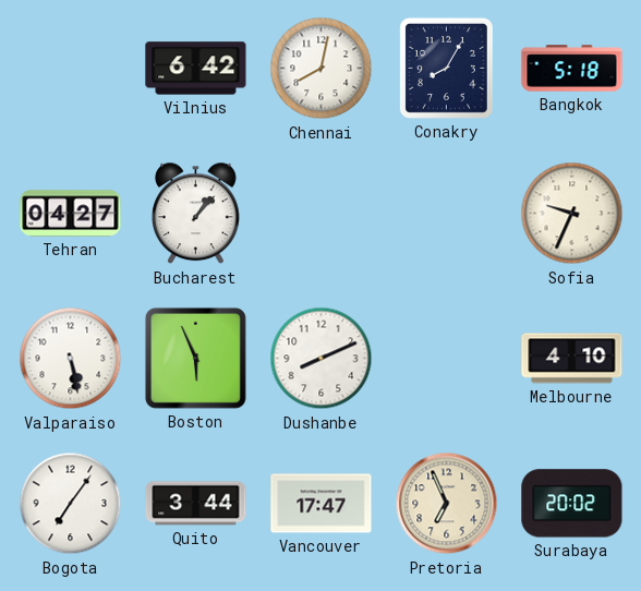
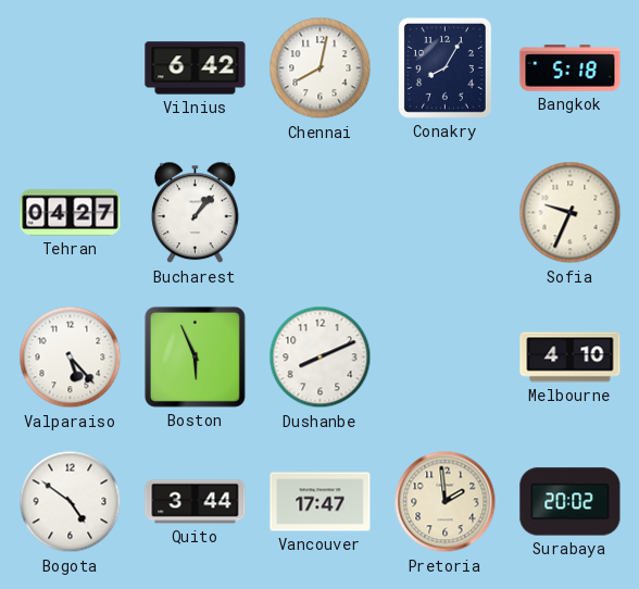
Valparaiso: 5:28 -> 5:23 (71, 358)
Bogota: 7:06 -> 4:51 (71, 502)
Pretoria: 6:56 -> 1:59 (446, 502)
